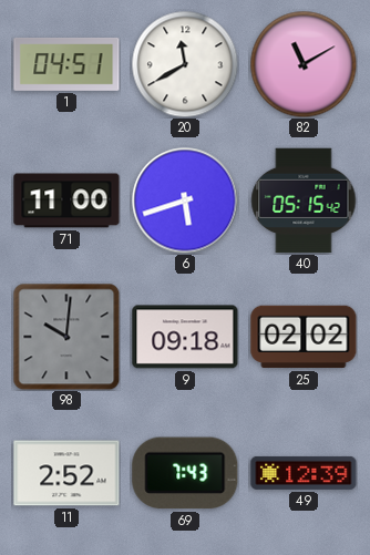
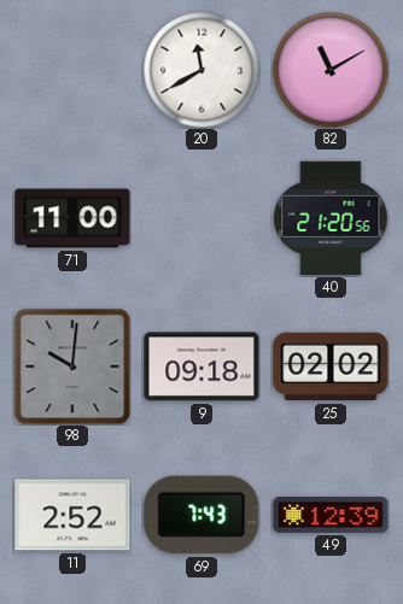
1: 04:51 -> none (66, 64)
6: 5:42 -> none (185, 201)
40: 05:15 -> 21:20 (331, 218)
